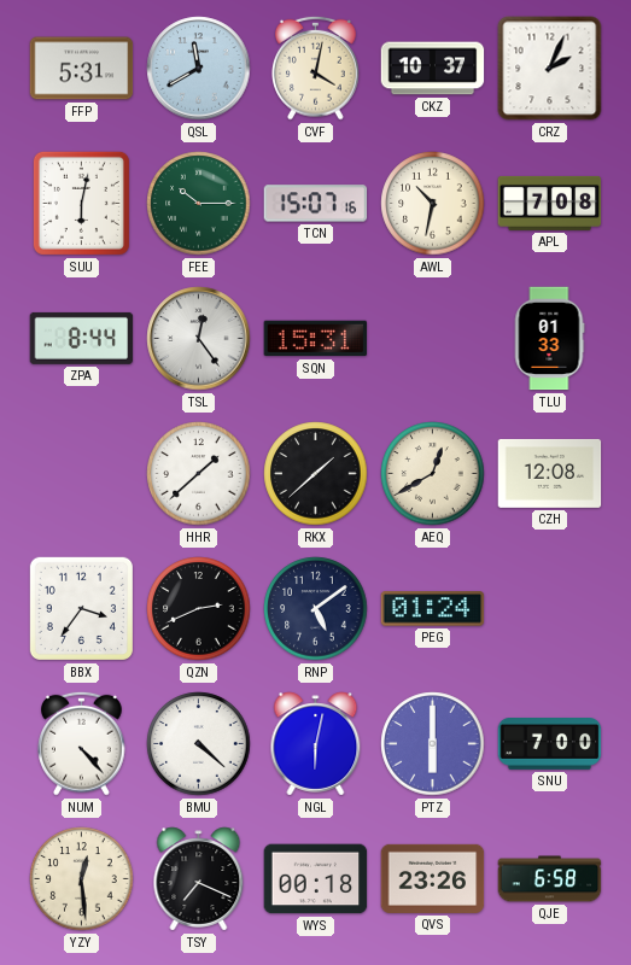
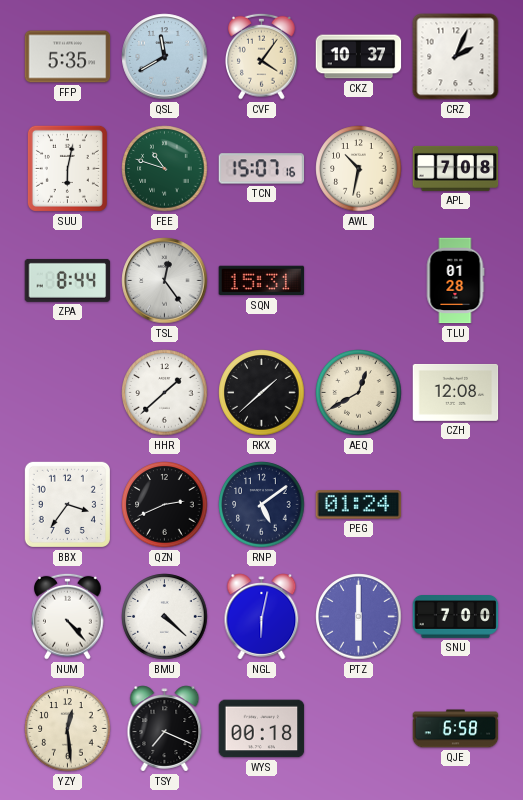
FFP: 5:31 -> 5:35 (68, 57)
CVF: 4:02 -> 4:06 (262, 56)
FEE: 10:15 -> 10:48 (165, 169)
TLU: 01:33 -> 01:28 (455, 281)
QVS: 23:26 -> none (433, 878)
